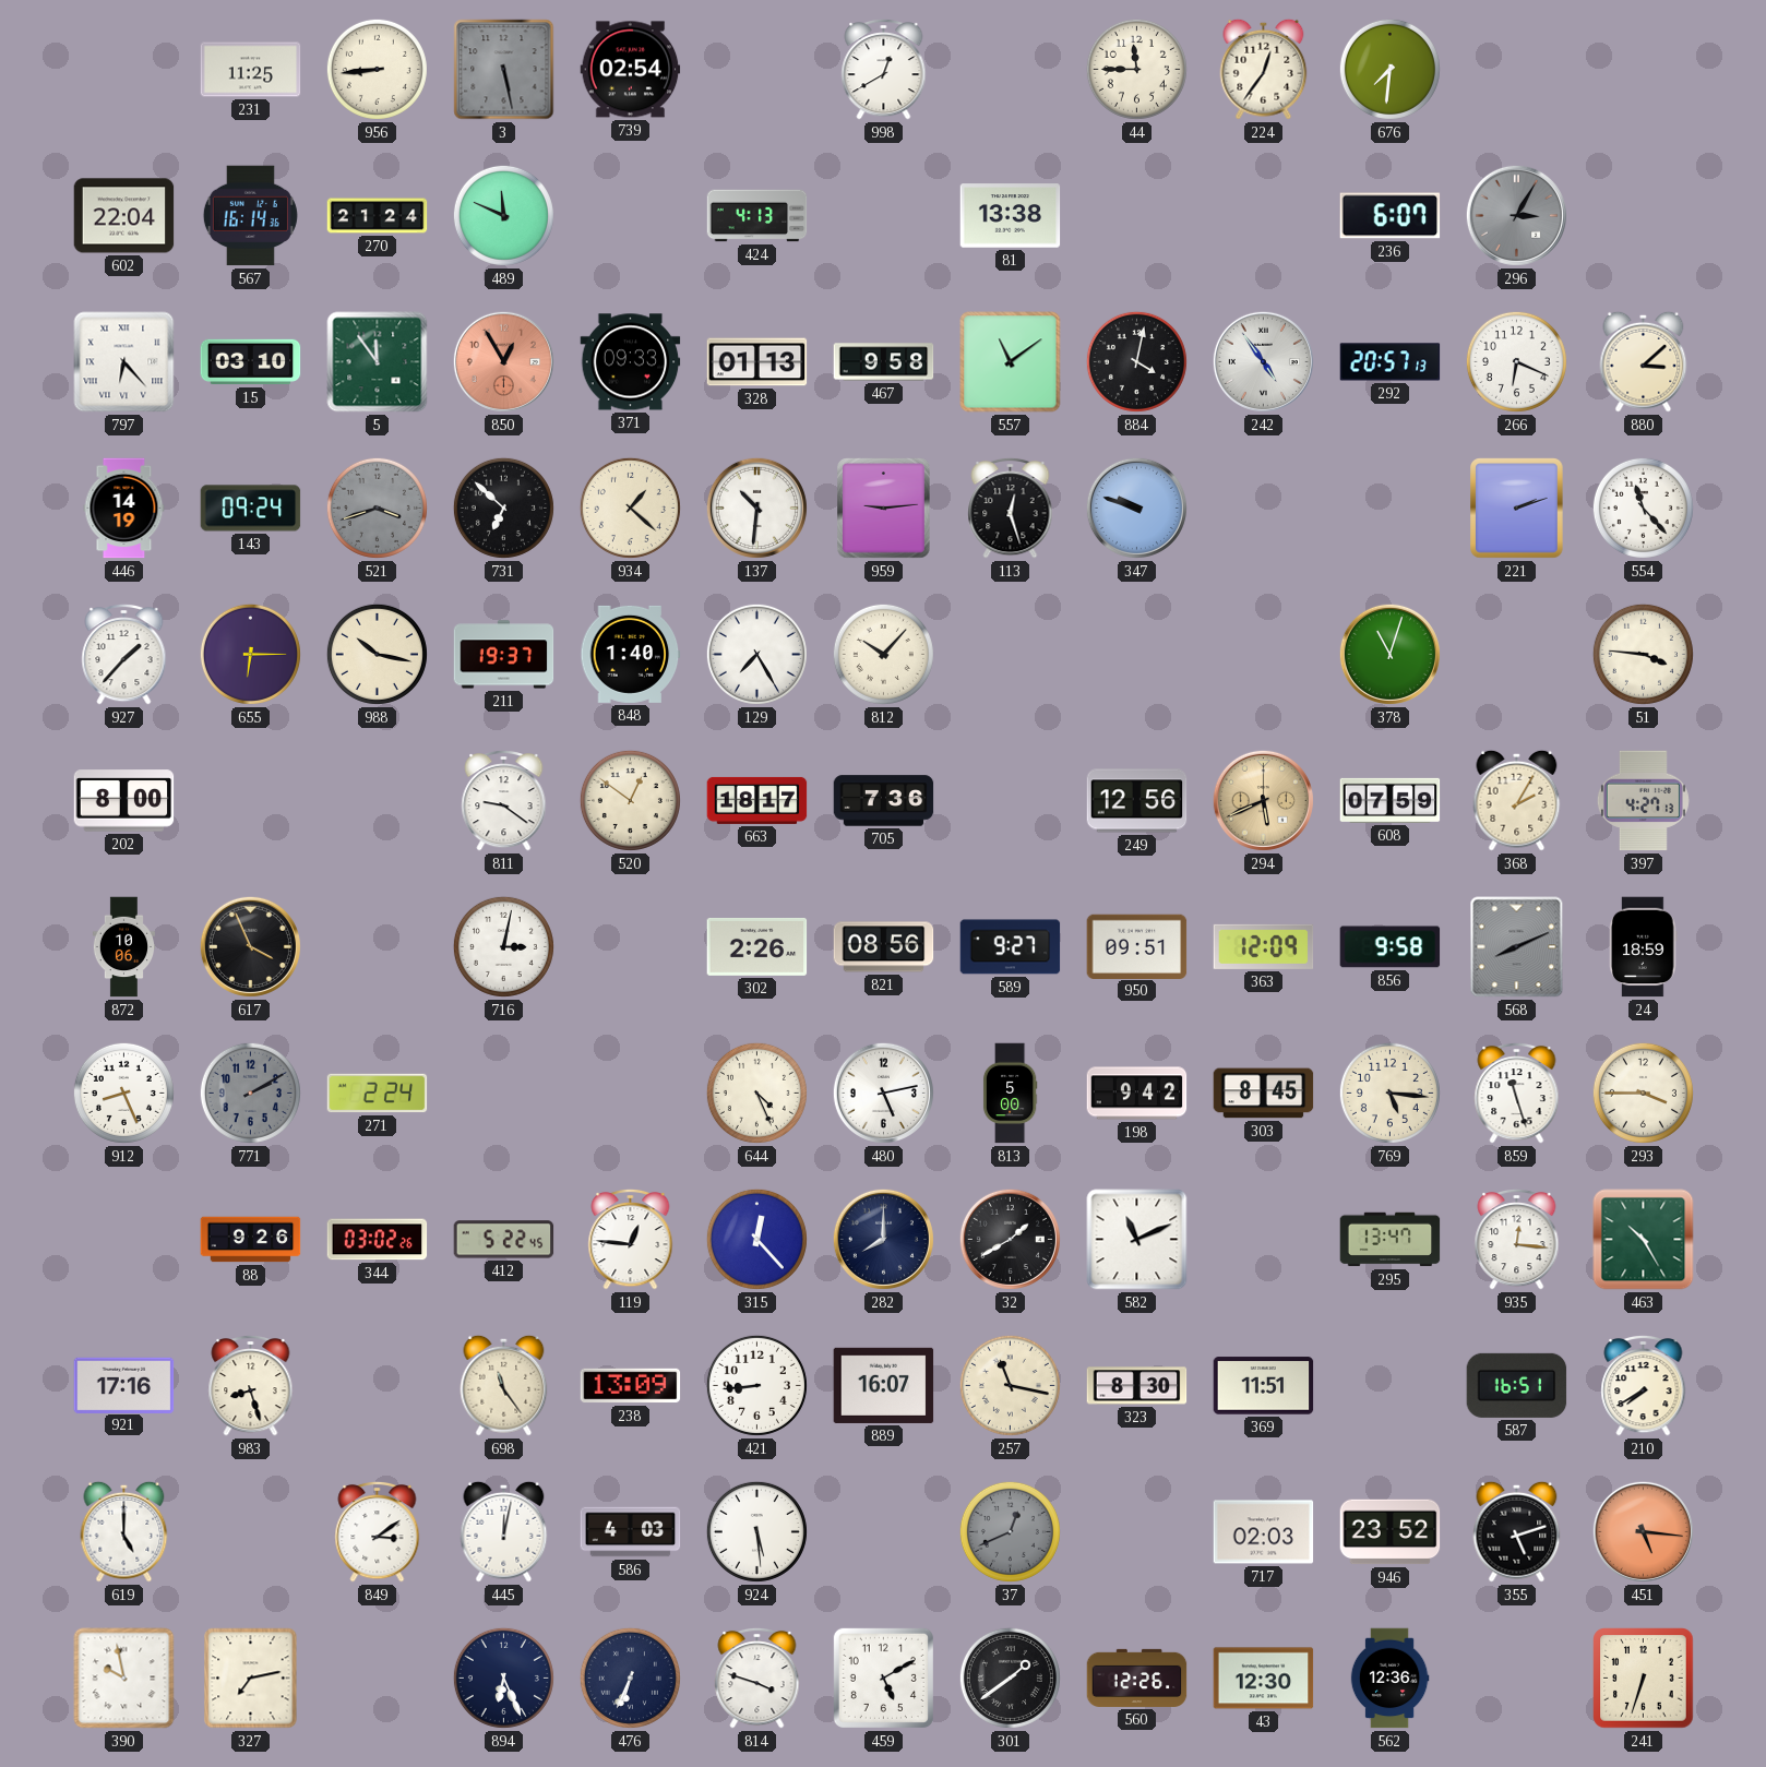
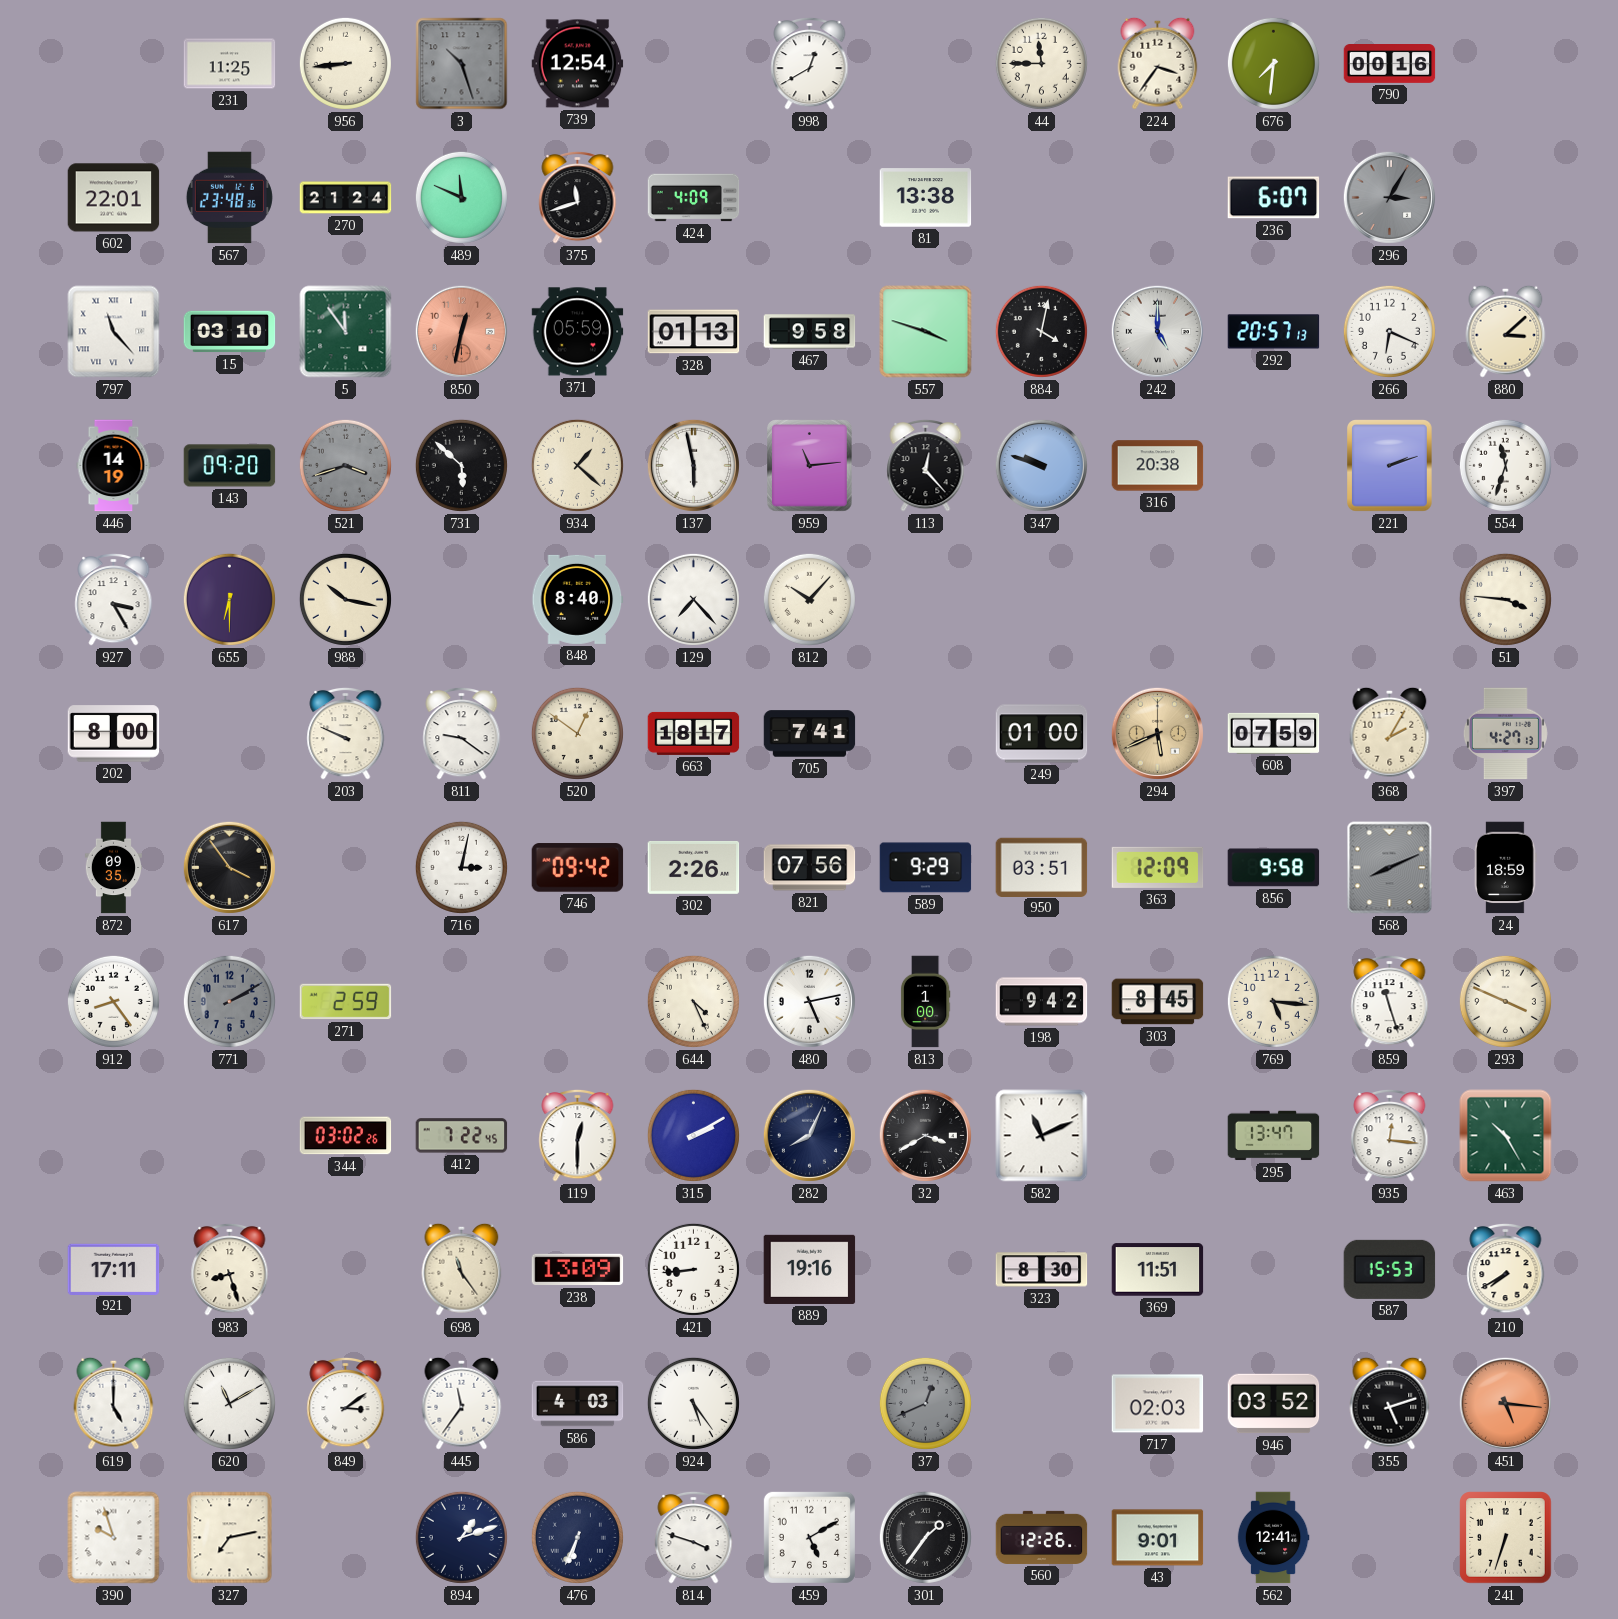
3: 5:28 -> 10:27 (462, 64)
739: 02:54 -> 12:54 (578, 64)
224: 12:36 -> 3:36 (1158, 63)
790: none -> 00:16 (1390, 64)
602: 22:04 -> 22:01 (114, 198)
567: 16:14 -> 23:48 (229, 198)
375: none -> 11:42 (578, 197)
424: 4:13 -> 4:09 (694, 198)
797: 6:23 -> 11:23 (114, 332)
850: 12:55 -> 12:32 (461, 331)
371: 09:33 -> 05:59 (578, 332)
557: 11:09 -> 3:48 (926, 332)
242: 4:54 -> 5:00 (1157, 331)
143: 09:24 -> 09:20 (230, 466)
731: 6:52 -> 5:52 (461, 465)
137: 10:31 -> 5:58 (693, 465)
959: 9:14 -> 11:14 (810, 466)
113: 12:27 -> 12:23 (926, 465)
316: none -> 20:38 (1158, 466)
554: 11:23 -> 11:33 (1505, 465)
927: 1:37 -> 3:25 (114, 599)
655: 6:15 -> 6:30 (229, 599)
211: 19:37 -> none (504, 655)
848: 1:40 -> 8:40 (578, 599)
129: 7:25 -> 7:23 (693, 599)
378: 11:03 -> none (1389, 654)
203: none -> 9:49 (346, 733)
705: 7:36 -> 7:41 (810, 734)
249: 12:56 -> 01:00 (1042, 734)
872: 10:06 -> 09:35 (114, 868)
617: 3:56 -> 3:54 (229, 867)
746: none -> 09:42 (578, 868)
821: 08:56 -> 07:56 (810, 868)
589: 9:27 -> 9:29 (926, 868)
950: 09:51 -> 03:51 (1042, 867)
912: 8:26 -> 8:24 (113, 1001)
271: 2:24 -> 2:59 (346, 1002)
813: 5:00 -> 1:00 (925, 1002)
293: 3:45 -> 3:49 (1505, 1001)
88: 9:26 -> none (251, 1240)
412: 5:22 -> 7:22 (462, 1136)
119: 12:46 -> 12:30 (578, 1135)
315: 12:23 -> 2:10 (693, 1135)
282: 8:00 -> 8:04 (809, 1135)
32: 1:40 -> 3:40 (925, 1135)
921: 17:16 -> 17:11 (114, 1269)
889: 16:07 -> 19:16 (810, 1269)
257: 11:17 -> none (1010, 1385)
587: 16:51 -> 15:53 (1390, 1269)
620: none -> 11:10 (229, 1403)
445: 12:02 -> 11:36 (462, 1403)
924: 5:29 -> 5:24 (693, 1403)
946: 23:52 -> 03:52 (1274, 1404)
390: 9:58 -> 9:57 (114, 1538)
894: 6:26 -> 1:12 (461, 1537)
301: 1:39 -> 1:36 (925, 1537)
43: 12:30 -> 9:01 (1158, 1538)
562: 12:36 -> 12:41 (1273, 1538)
